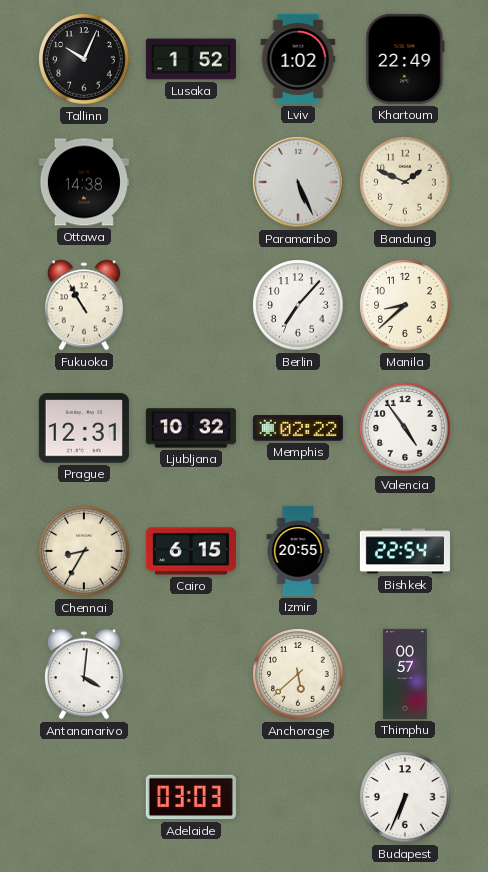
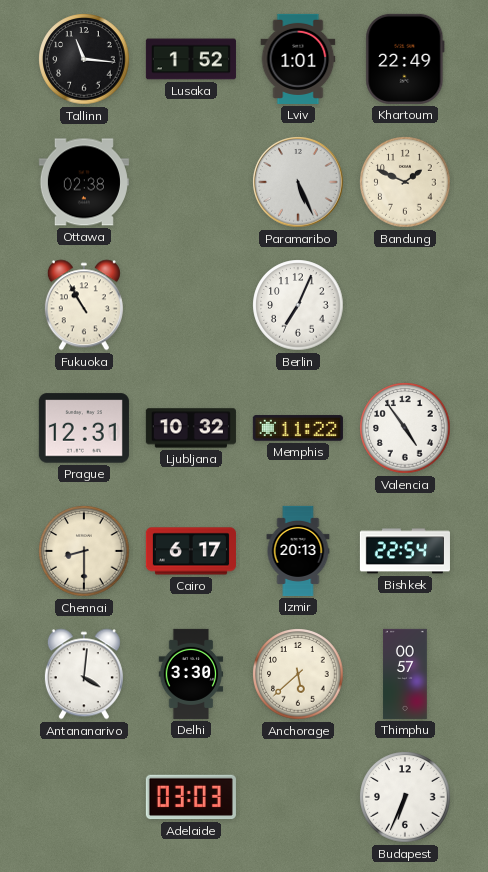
Tallinn: 10:04 -> 11:16 (84, 59)
Lviv: 1:02 -> 1:01 (298, 59)
Ottawa: 14:38 -> 02:38 (84, 182)
Berlin: 7:07 -> 7:04 (298, 305)
Manila: 8:38 -> none (405, 305)
Memphis: 02:22 -> 11:22 (298, 428)
Chennai: 8:35 -> 8:30 (84, 551)
Cairo: 6:15 -> 6:17 (191, 551)
Izmir: 20:55 -> 20:13 (298, 551)
Delhi: none -> 3:30 (191, 674)
